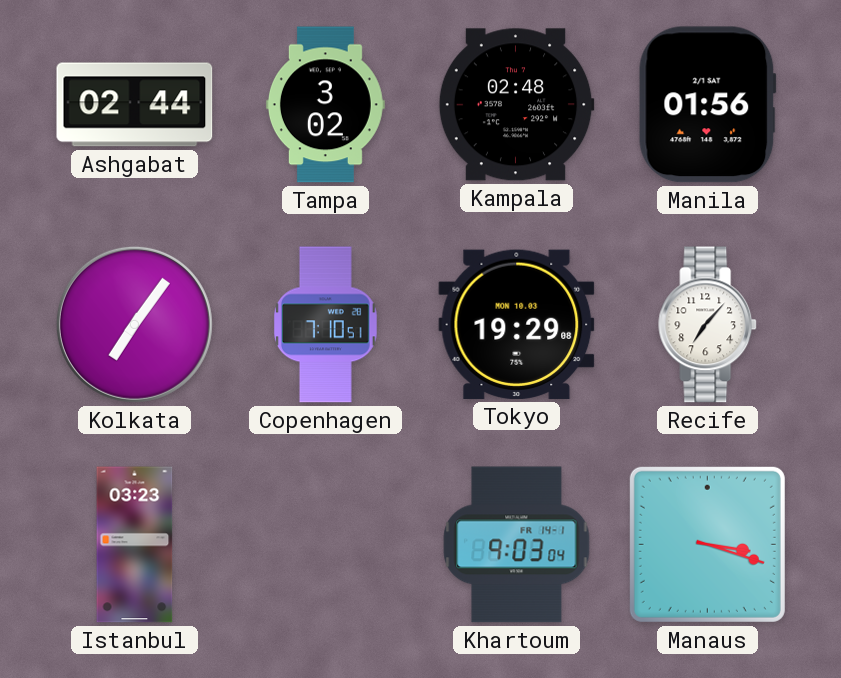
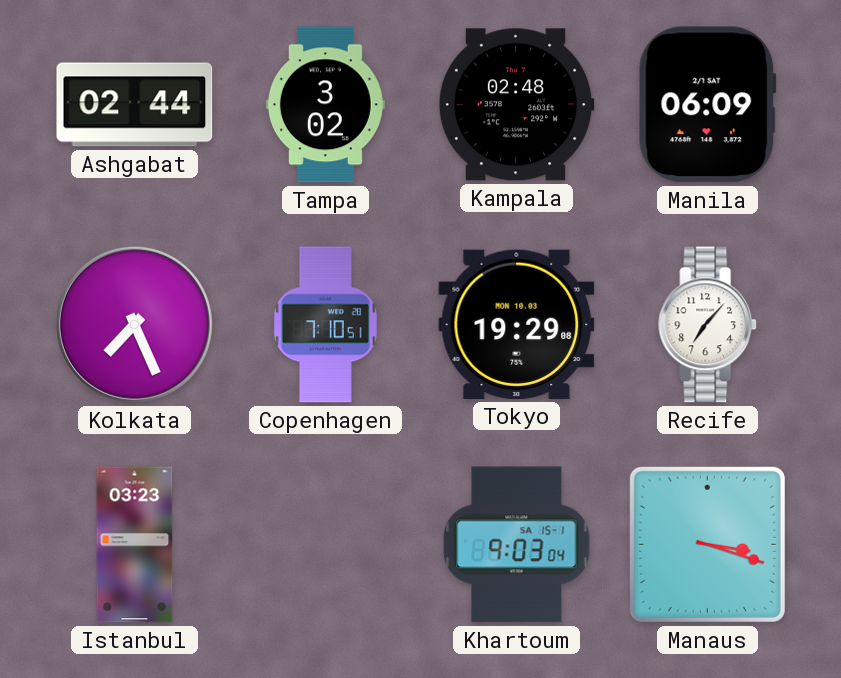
Manila: 01:56 -> 06:09 (708, 105)
Kolkata: 7:06 -> 7:26 (134, 324)
Khartoum date: FR 14-1 -> SA 15-1 (517, 545)
